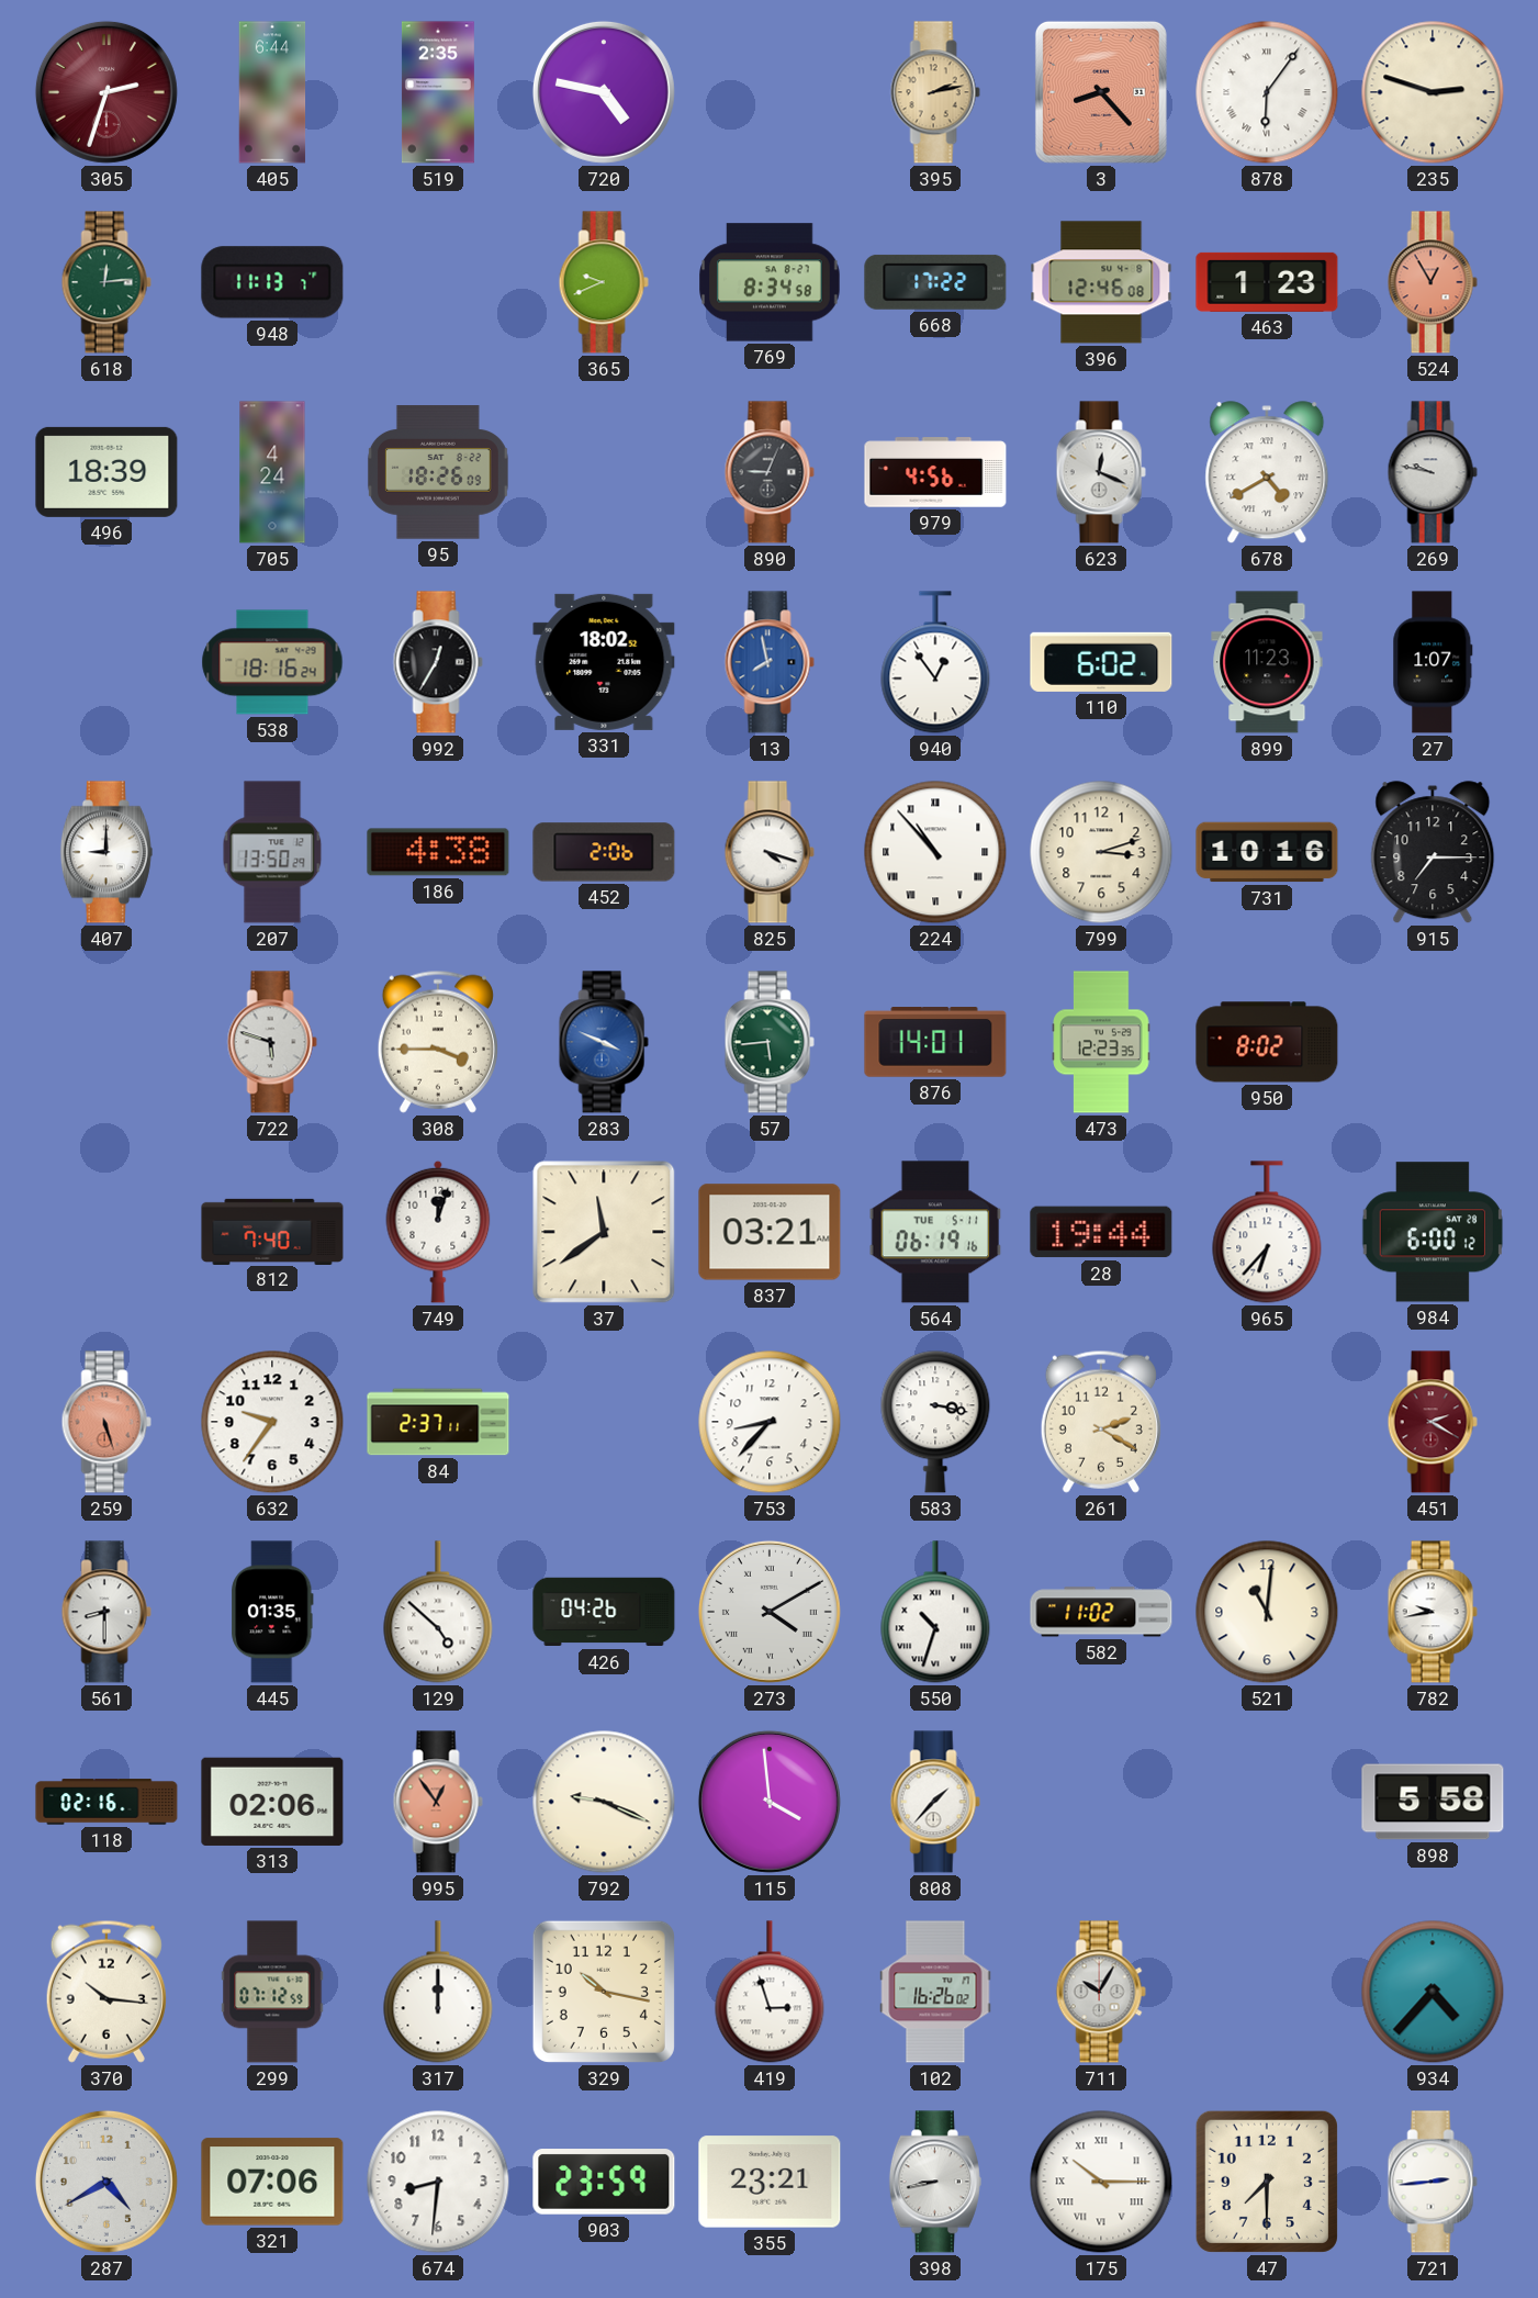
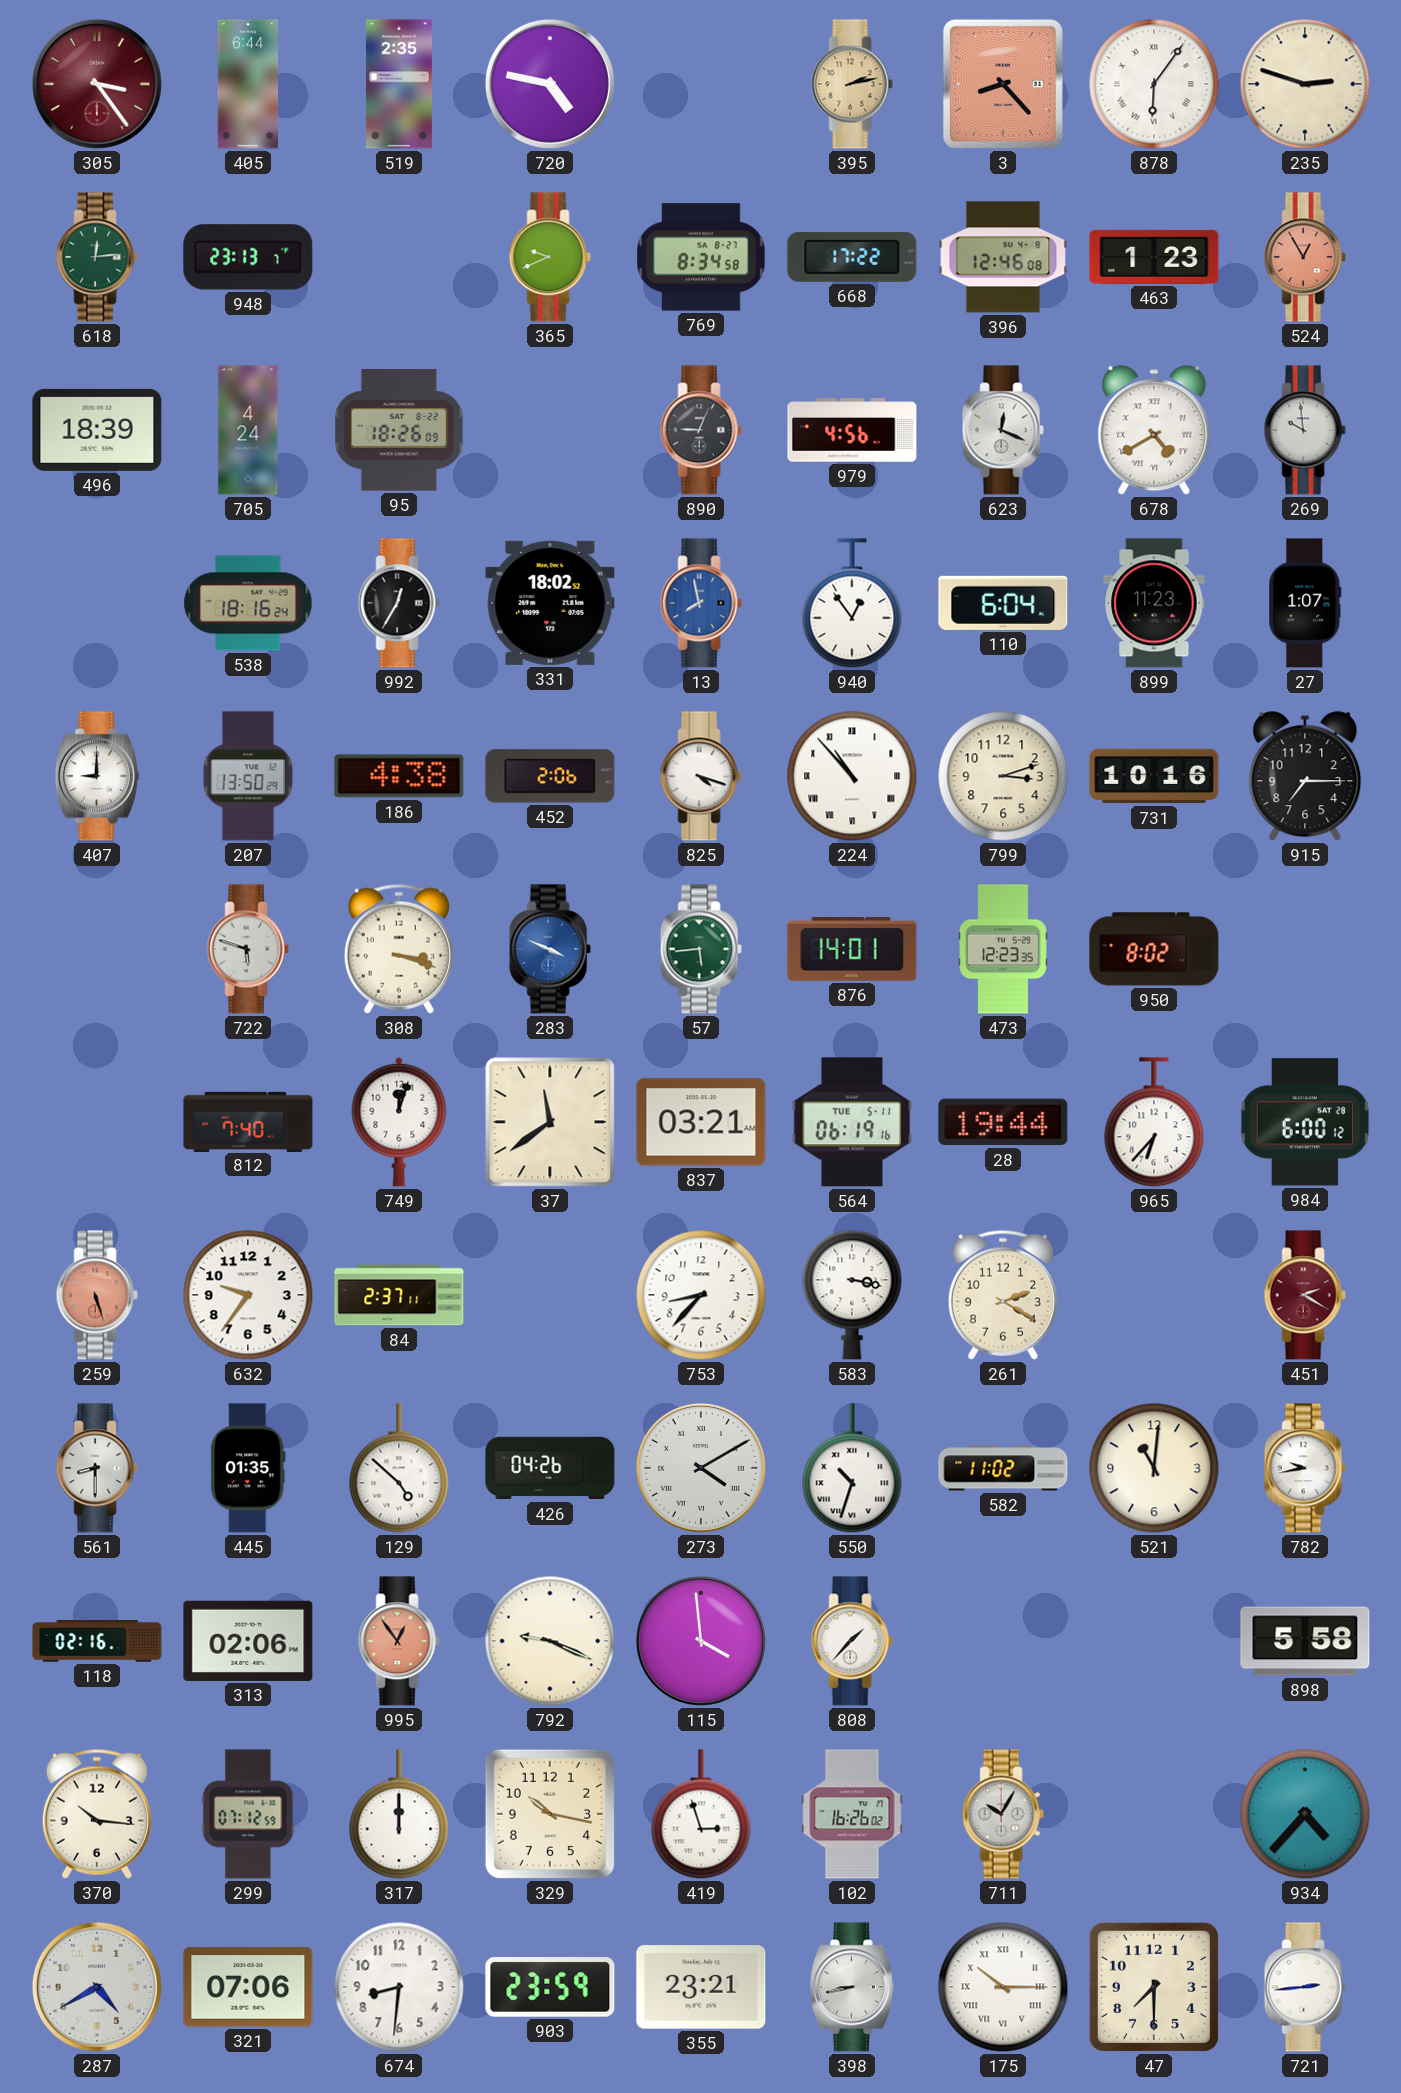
305: 2:33 -> 3:24 (97, 84)
948: 11:13 -> 23:13 (248, 257)
269: 9:47 -> 9:59 (1305, 430)
110: 6:02 -> 6:04 (1003, 603)
308: 3:45 -> 3:18 (399, 949)
